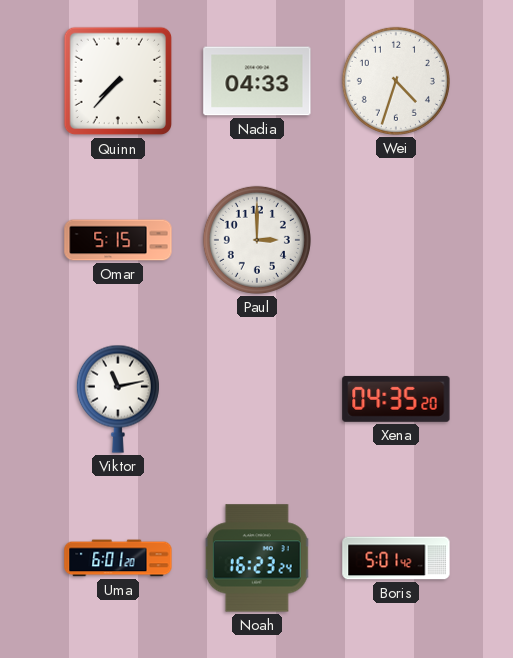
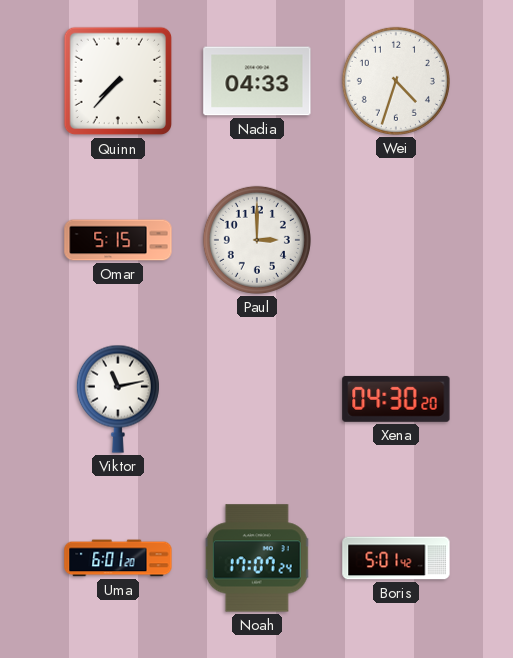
Xena: 04:35 -> 04:30 (396, 399)
Noah: 16:23 -> 17:07 (257, 558)
